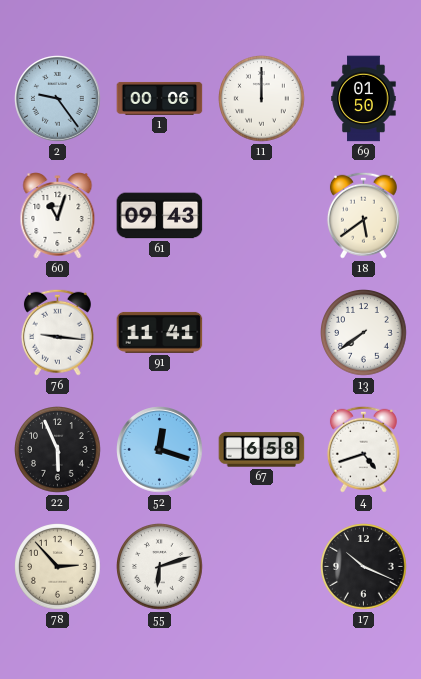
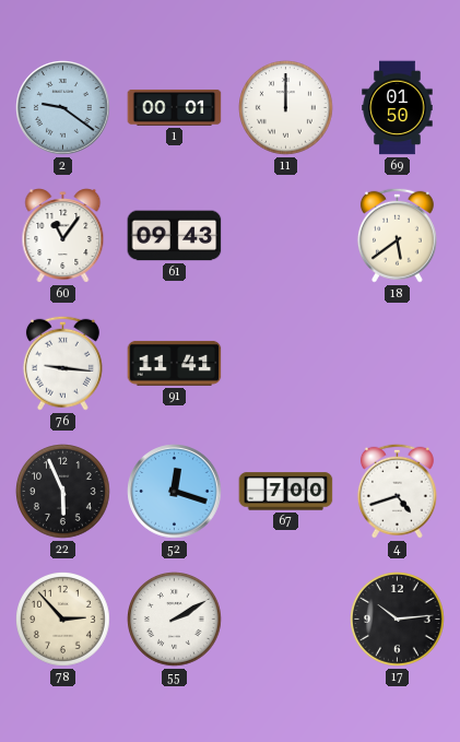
2: 9:24 -> 9:21 (63, 108)
1: 00:06 -> 00:01 (175, 107)
60: 11:03 -> 11:06 (63, 236)
13: 7:39 -> none (364, 333)
67: 6:58 -> 7:00 (286, 492)
55: 6:12 -> 2:10 (175, 620)
17: 10:19 -> 10:14 (398, 620)
